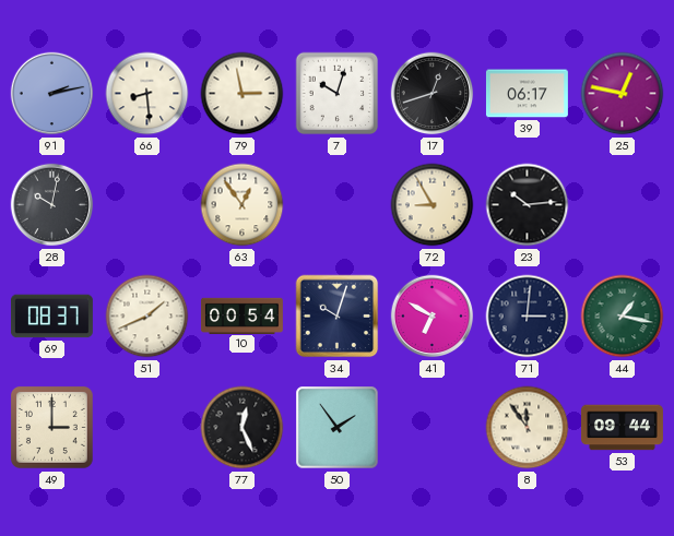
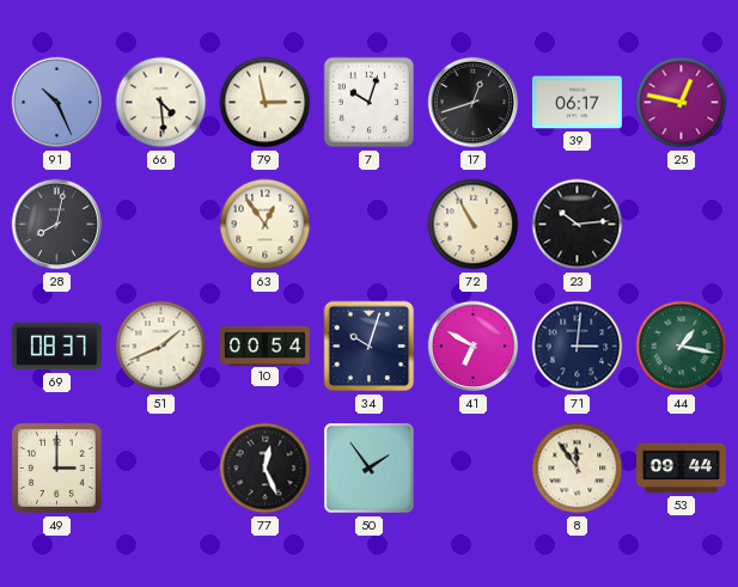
91: 2:13 -> 10:26 (57, 103)
66: 8:29 -> 4:29 (161, 103)
28: 10:02 -> 8:02 (57, 225)
72: 8:55 -> 10:55 (474, 225)
